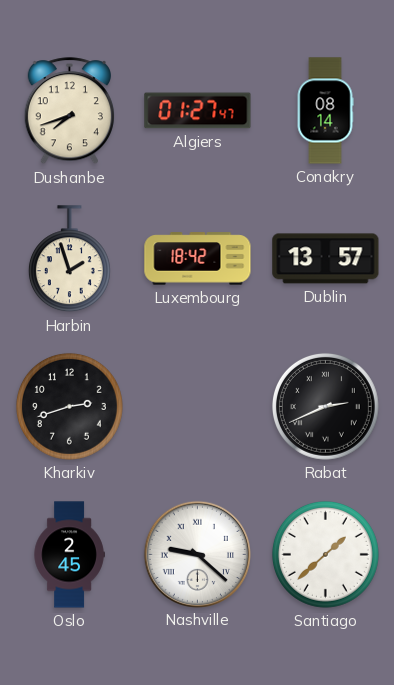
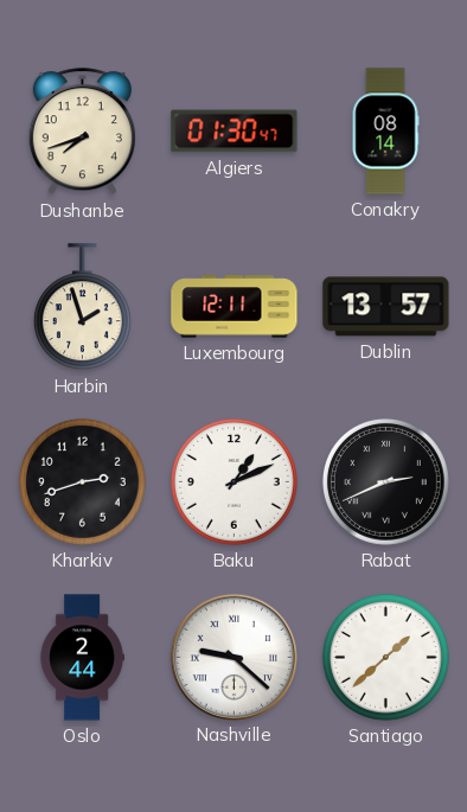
Algiers: 01:27 -> 01:30 (235, 132)
Luxembourg: 18:42 -> 12:11 (235, 307)
Baku: none -> 1:11 (233, 481)
Oslo: 2:45 -> 2:44 (82, 658)
